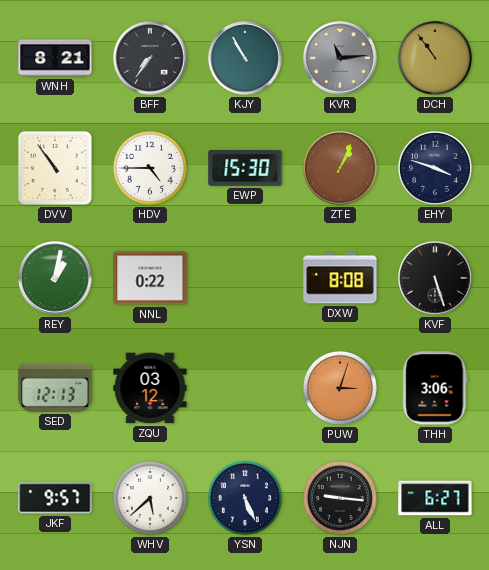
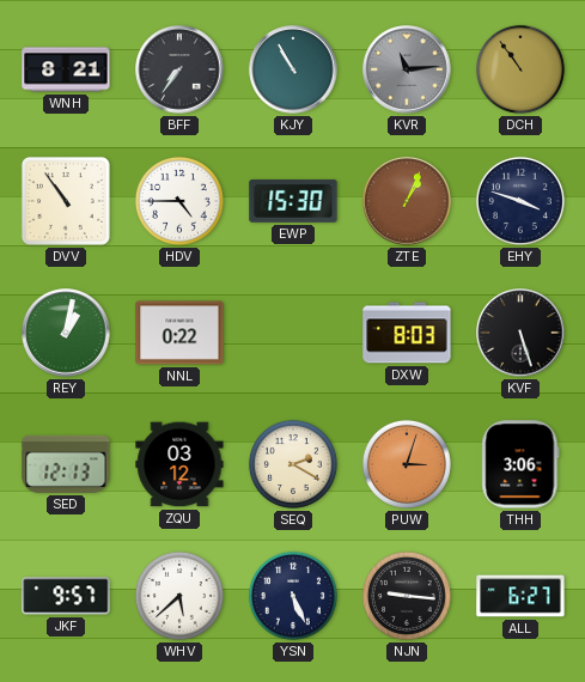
DXW: 8:08 -> 8:03 (407, 333)
SEQ: none -> 2:20 (293, 464)
